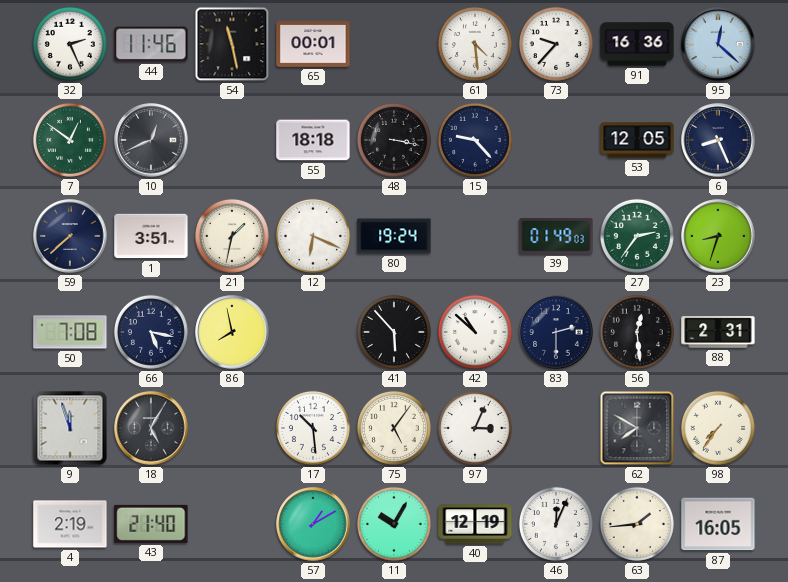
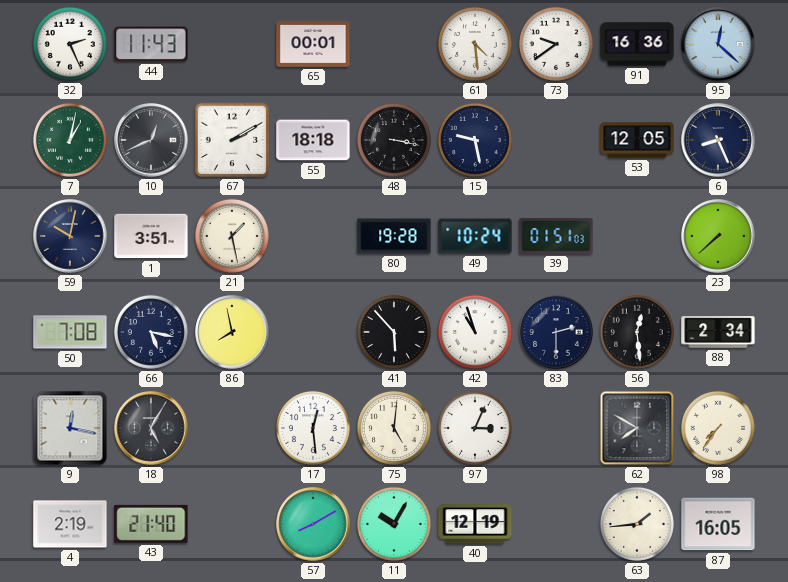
44: 11:46 -> 11:43 (151, 44)
54: 11:28 -> none (232, 44)
73: 9:37 -> 9:39 (556, 44)
7: 12:51 -> 1:02 (70, 140)
67: none -> 2:10 (232, 140)
15: 9:23 -> 9:28 (475, 140)
59: 7:38 -> 10:02 (70, 236)
21: 1:32 -> 1:28 (232, 236)
12: 6:19 -> none (313, 236)
80: 19:24 -> 19:28 (394, 236)
49: none -> 10:24 (475, 236)
39: 01:49 -> 01:51 (556, 236)
27: 2:36 -> none (637, 236)
23: 8:33 -> 7:38 (718, 236)
42: 10:52 -> 10:57 (475, 332)
88: 2:31 -> 2:34 (718, 332)
9: 11:57 -> 12:17 (70, 428)
17: 10:29 -> 12:29 (313, 428)
75: 5:06 -> 5:01 (394, 428)
57: 1:10 -> 8:10 (313, 524)
46: 12:04 -> none (556, 524)
